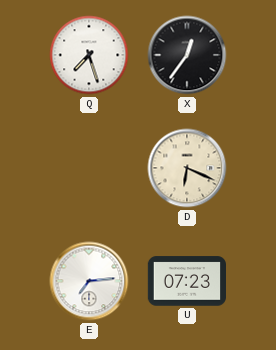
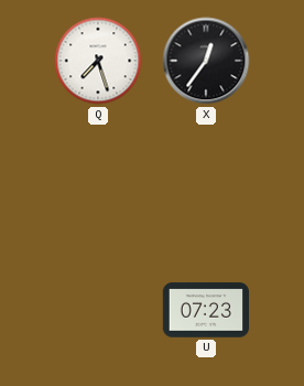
D: 6:19 -> none (187, 168)
E: 7:14 -> none (89, 281)
